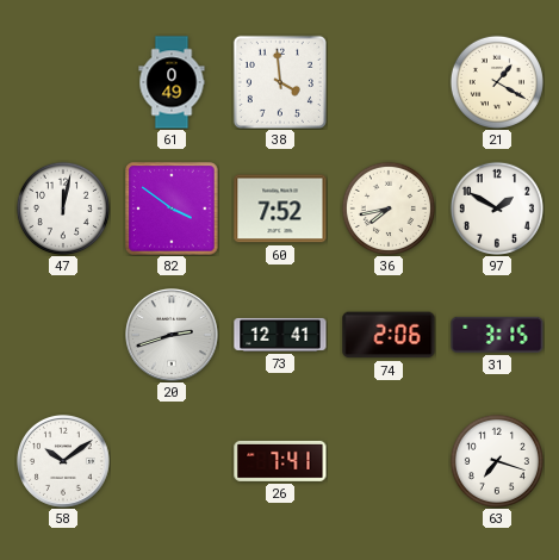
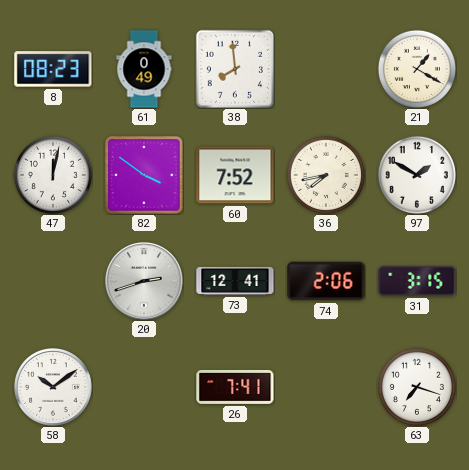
8: none -> 08:23 (53, 69)
38: 3:59 -> 7:59 (235, 69)
